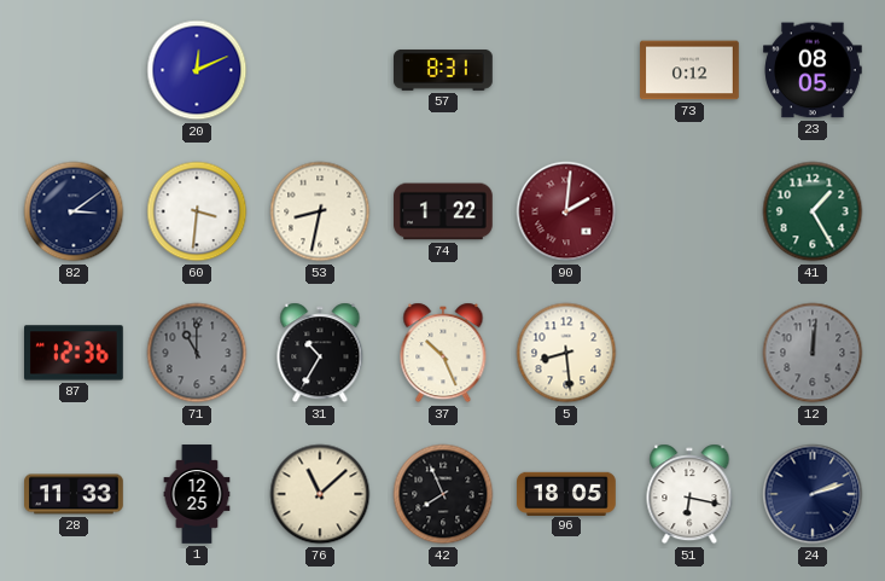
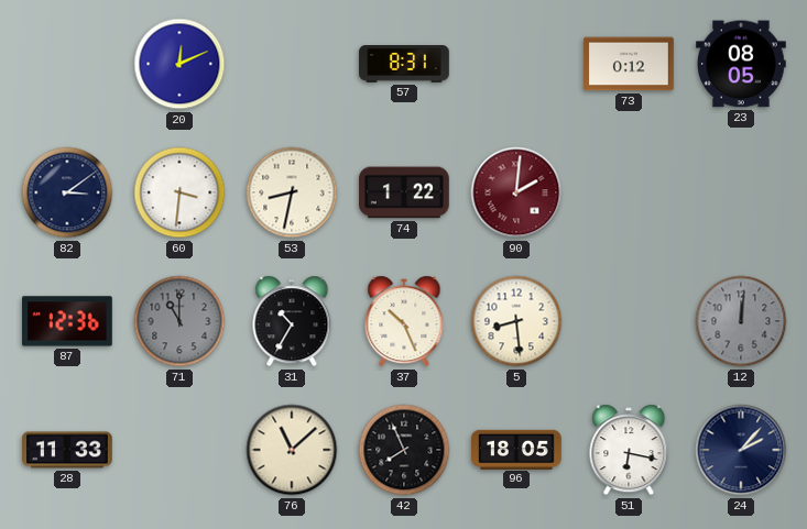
41: 1:25 -> none (813, 211)
1: 12:25 -> none (197, 494)
24: 2:12 -> 2:07 (741, 450)
